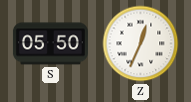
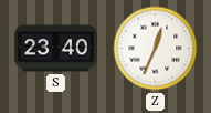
S: 05:50 -> 23:40 (55, 49)
